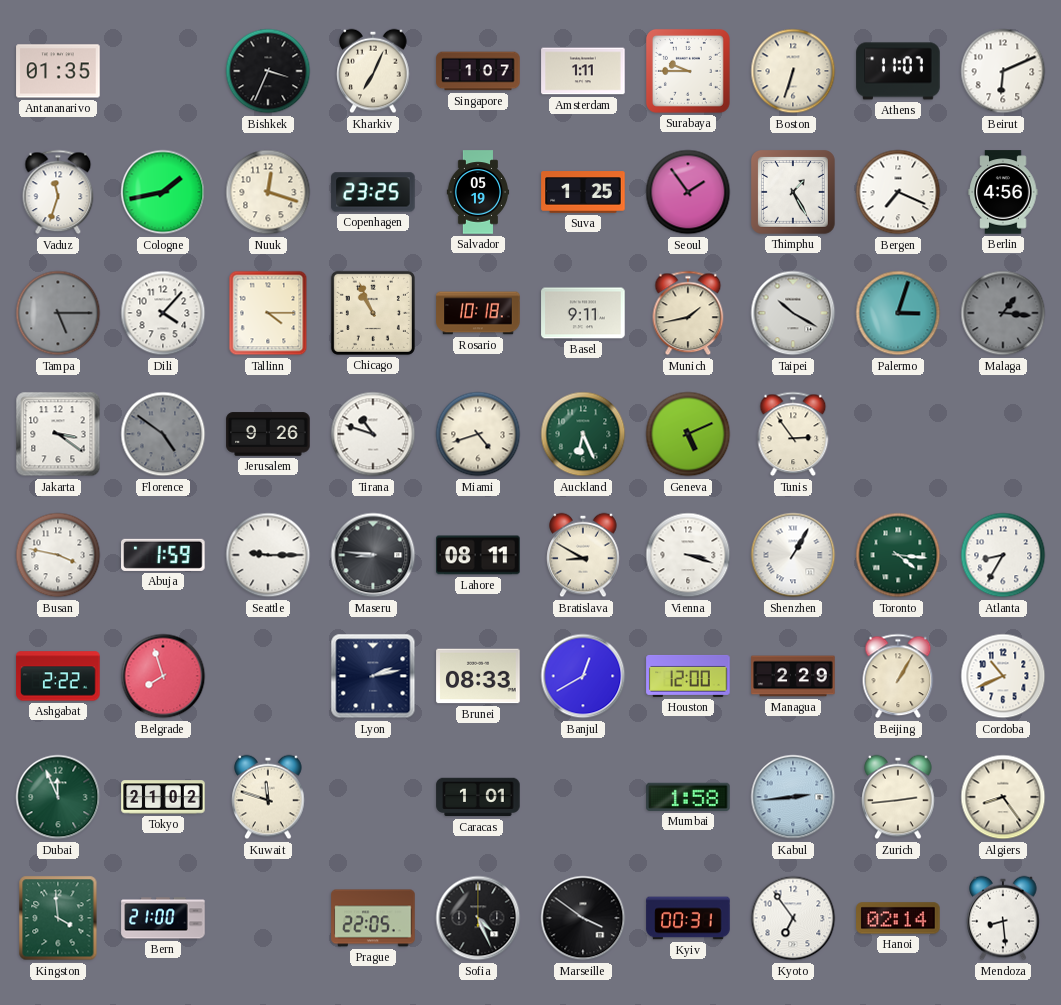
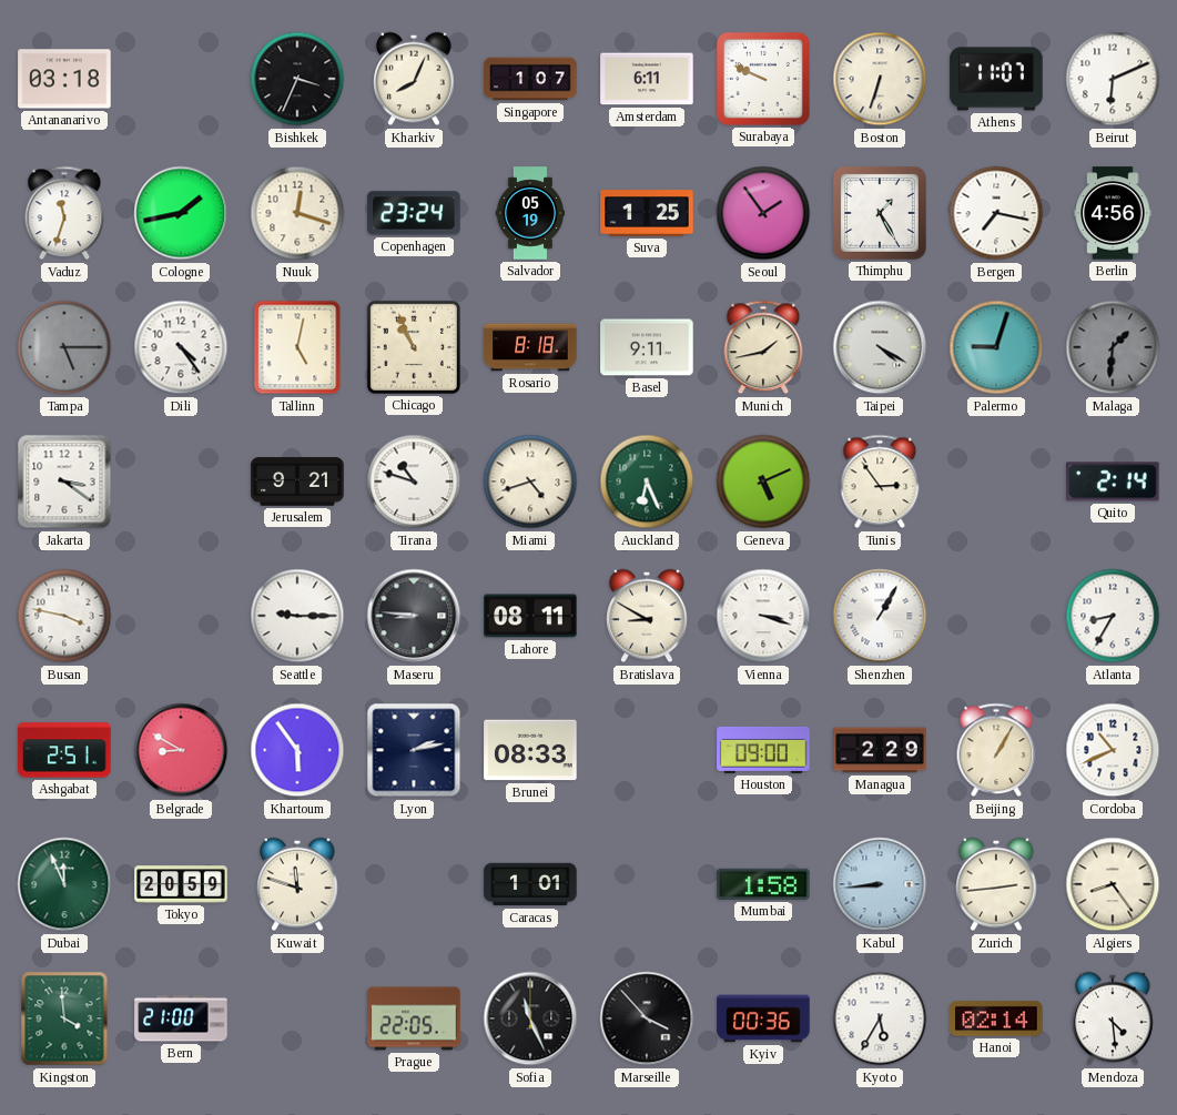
Antananarivo: 01:35 -> 03:18 (64, 79)
Kharkiv: 7:04 -> 8:04 (414, 79)
Amsterdam: 1:11 -> 6:11 (647, 79)
Surabaya: 9:45 -> 9:49 (763, 79)
Copenhagen: 23:25 -> 23:24 (414, 213)
Bergen: 7:19 -> 7:17 (996, 213)
Dili: 4:07 -> 4:24 (181, 347)
Tallinn: 4:15 -> 5:02 (297, 347)
Rosario: 10:18 -> 8:18 (530, 347)
Taipei: 10:20 -> 4:20 (880, 347)
Palermo: 3:03 -> 9:03 (996, 347)
Malaga: 1:16 -> 1:31 (1113, 347)
Florence: 4:51 -> none (163, 434)
Jerusalem: 9:26 -> 9:21 (297, 482)
Quito: none -> 2:14 (1113, 482)
Abuja: 1:59 -> none (163, 555)
Toronto: 4:16 -> none (898, 555)
Ashgabat: 2:22 -> 2:51 (64, 750)
Belgrade: 7:57 -> 8:50 (181, 750)
Khartoum: none -> 5:54 (297, 750)
Banjul: 12:40 -> none (583, 676)
Houston: 12:00 -> 09:00 (763, 750)
Tokyo: 21:02 -> 20:59 (181, 884)
Kabul: 2:44 -> 8:44 (880, 884)
Sofia: 4:26 -> 11:26 (530, 1018)
Marseille: 3:51 -> 3:53 (647, 1018)
Kyiv: 00:31 -> 00:36 (763, 1018)
Kyoto: 6:54 -> 5:35 (880, 1018)
Mendoza: 8:29 -> 4:29 (1113, 1018)
